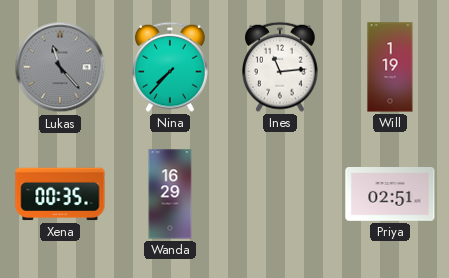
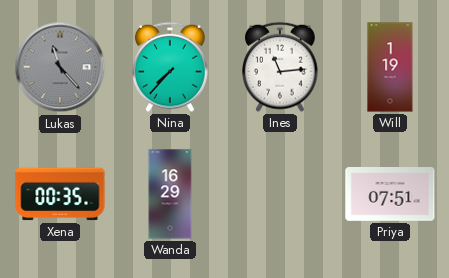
Priya: 02:51 -> 07:51 (390, 194)
